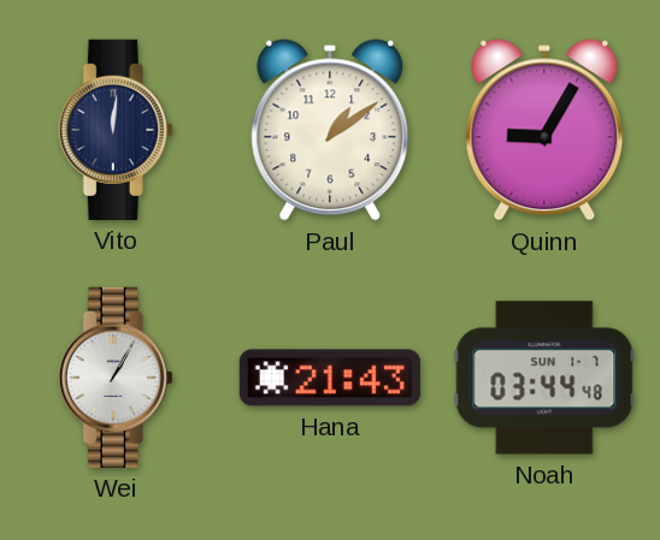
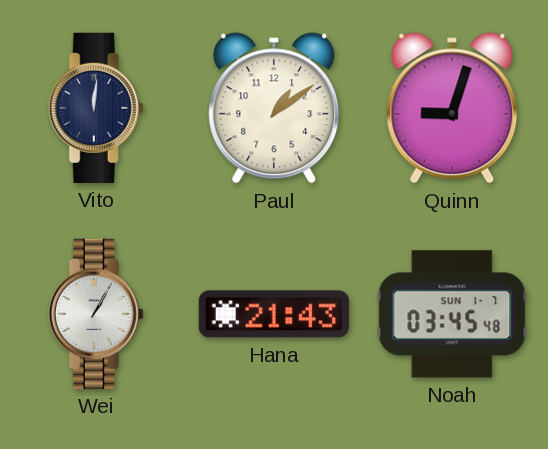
Quinn: 9:05 -> 9:03 (452, 108)
Noah: 03:44 -> 03:45 (452, 314)
